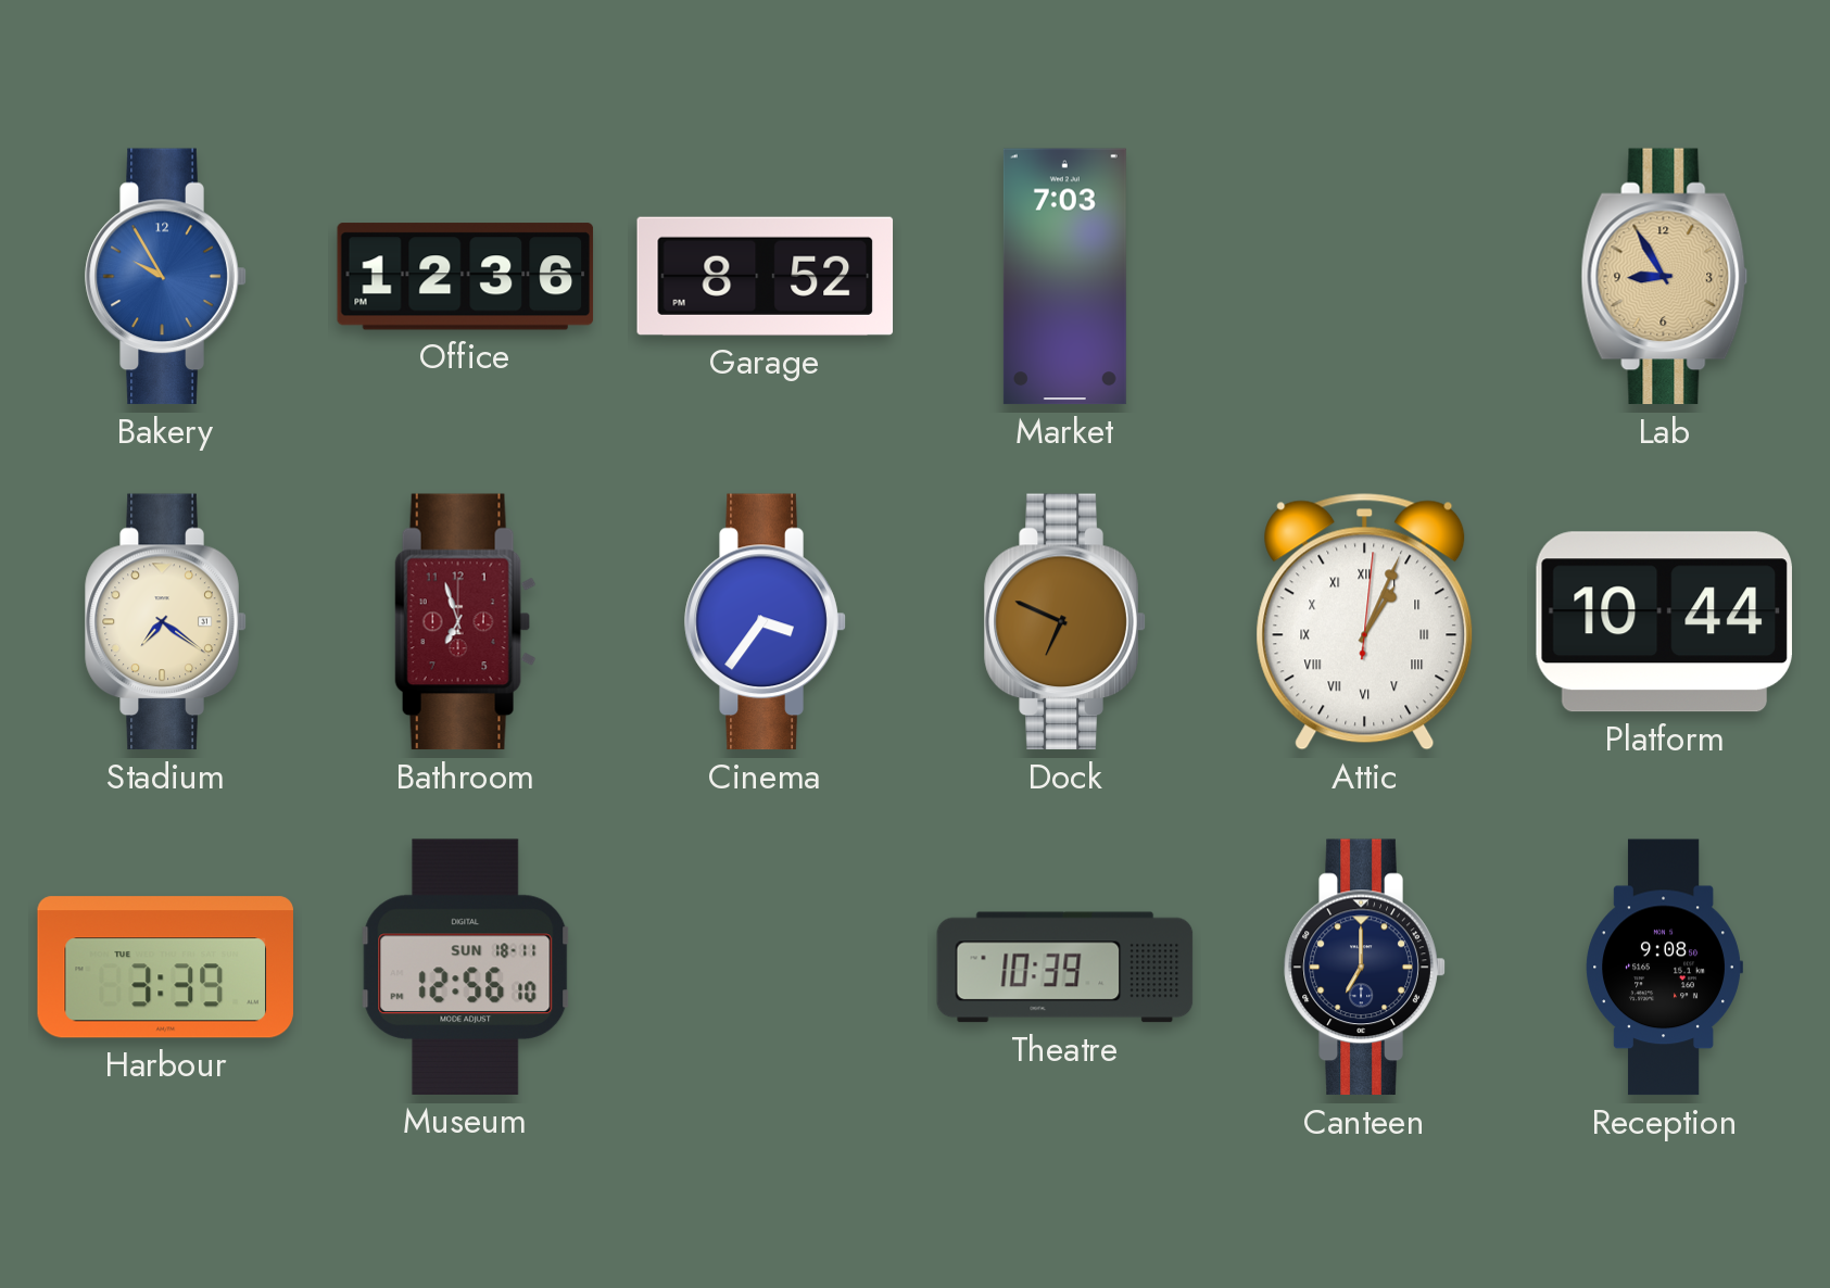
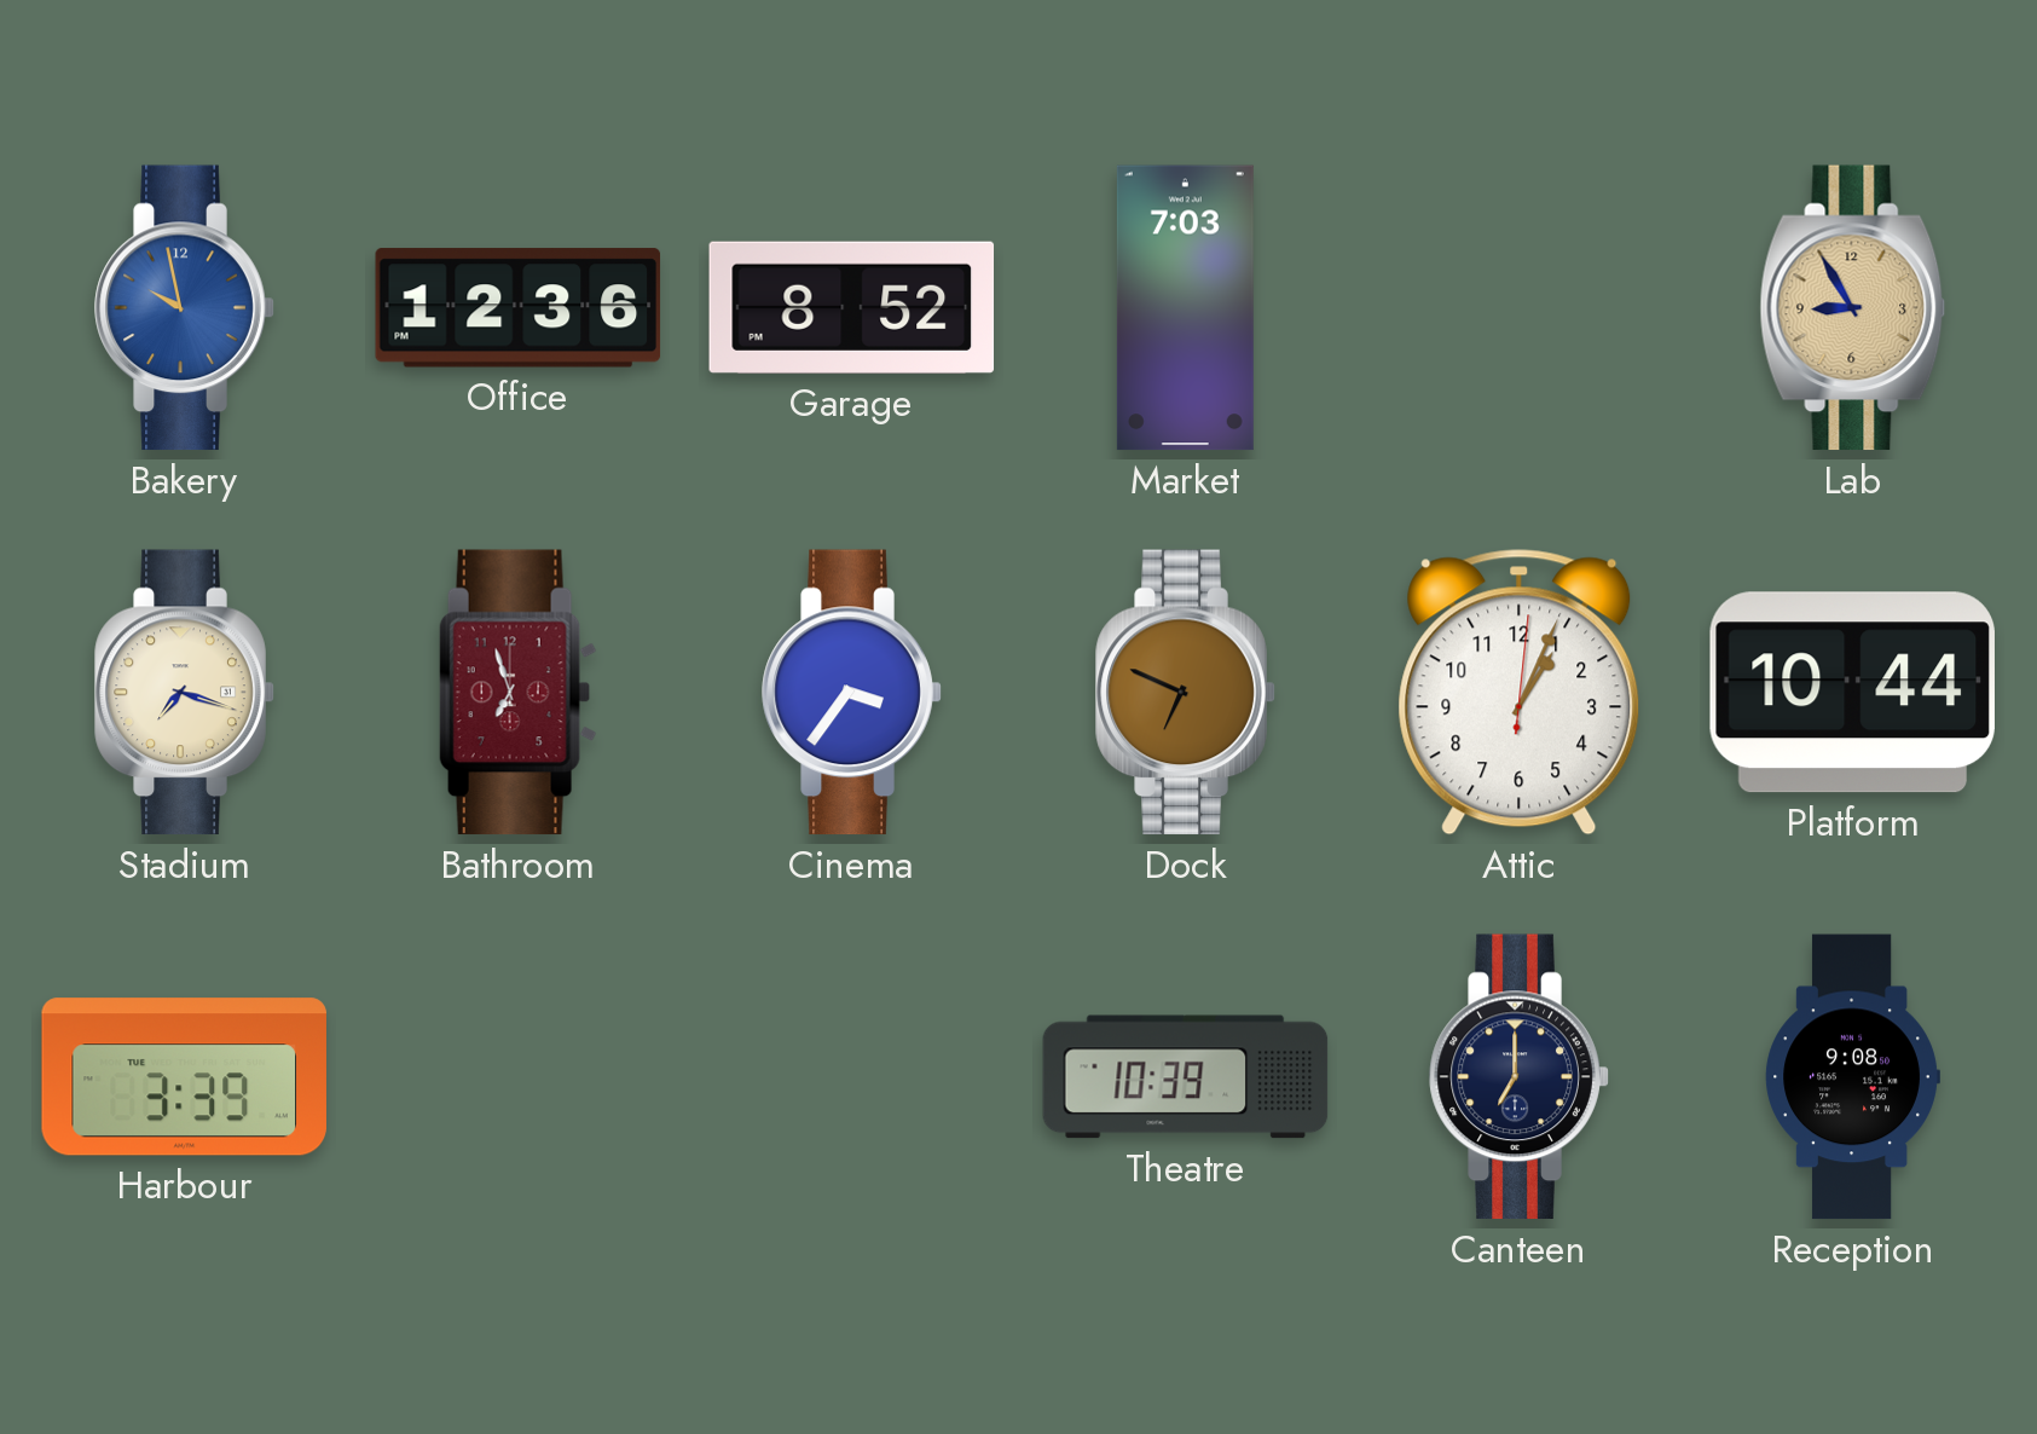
Bakery: 9:55 -> 9:58 (185, 308)
Stadium: 7:21 -> 7:18 (185, 693)
Attic numerals: Roman -> Arabic (1520, 693)
Museum: 12:56 -> none (466, 967)
